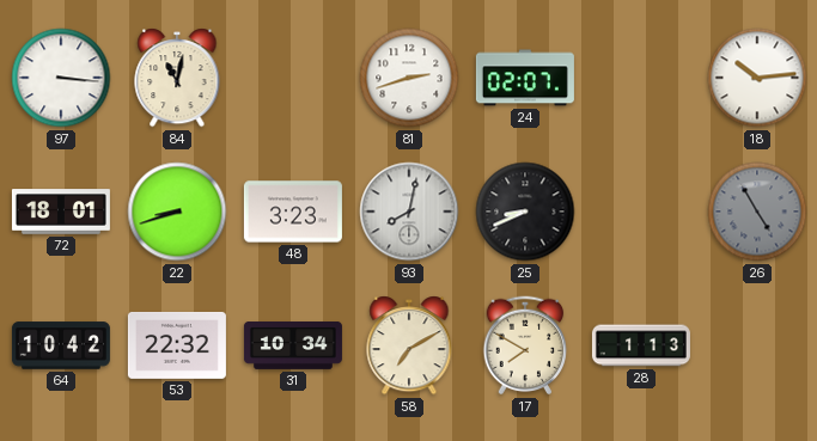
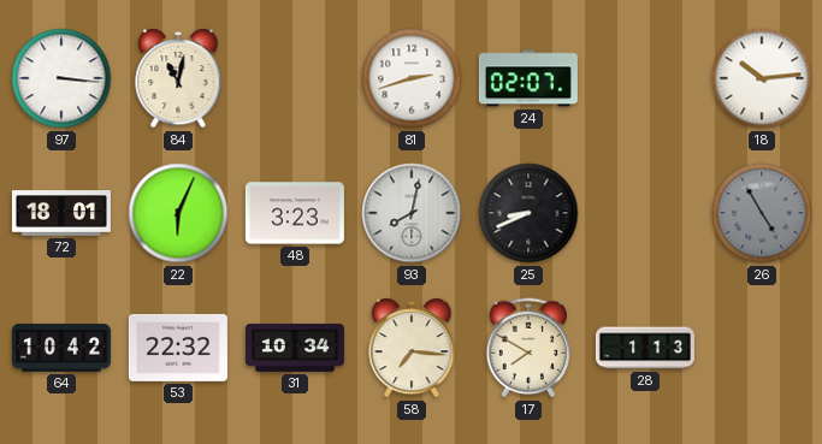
22: 8:42 -> 6:04 (178, 213)
58: 7:10 -> 7:16 (412, 349)
